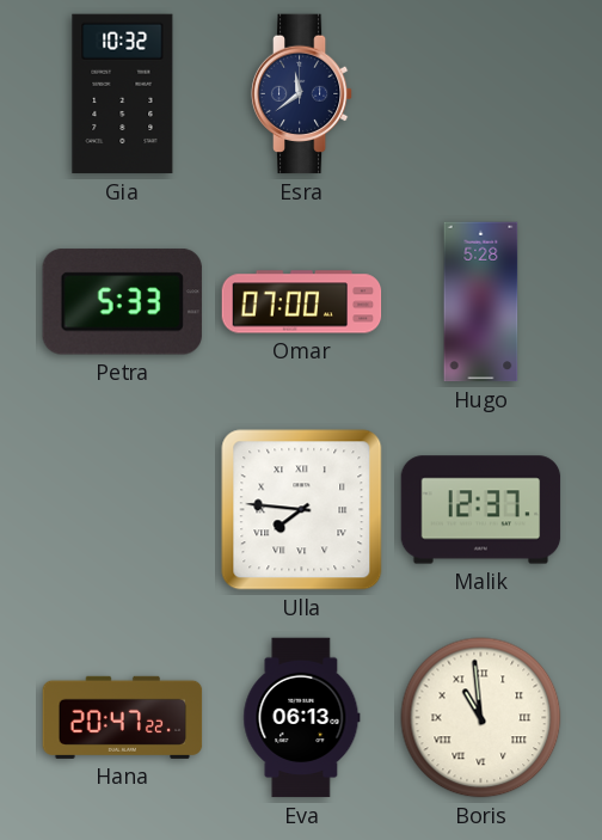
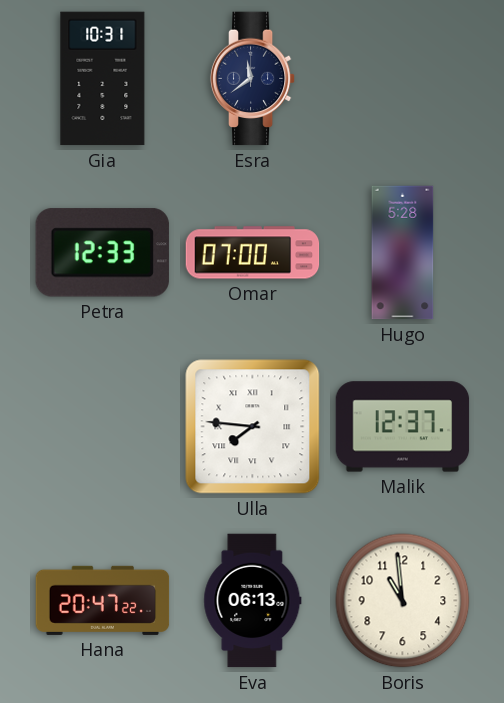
Gia: 10:32 -> 10:31 (103, 79)
Petra: 5:33 -> 12:33 (102, 253)
Boris numerals: Roman -> Arabic (403, 601)
